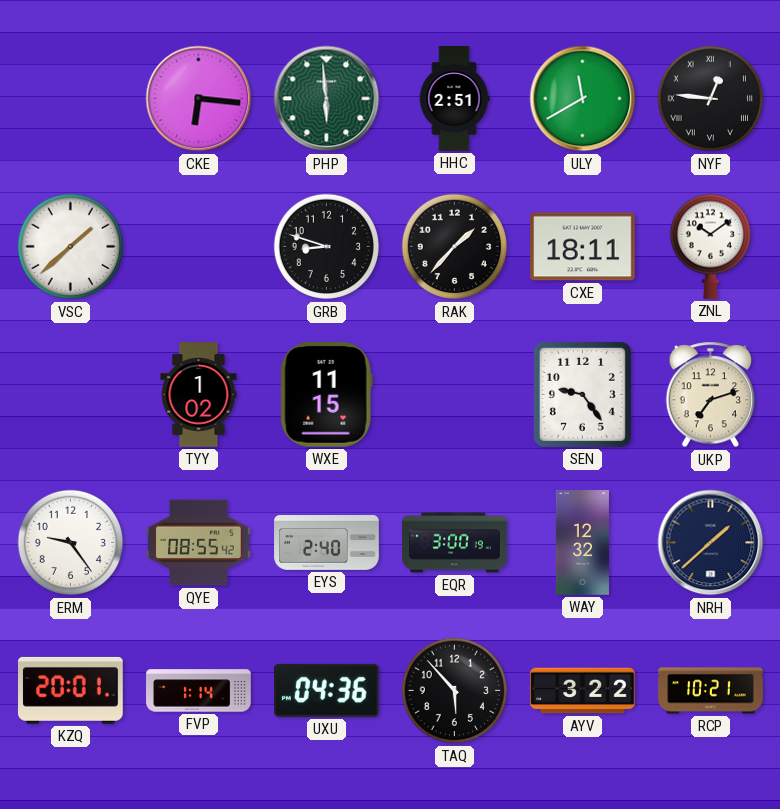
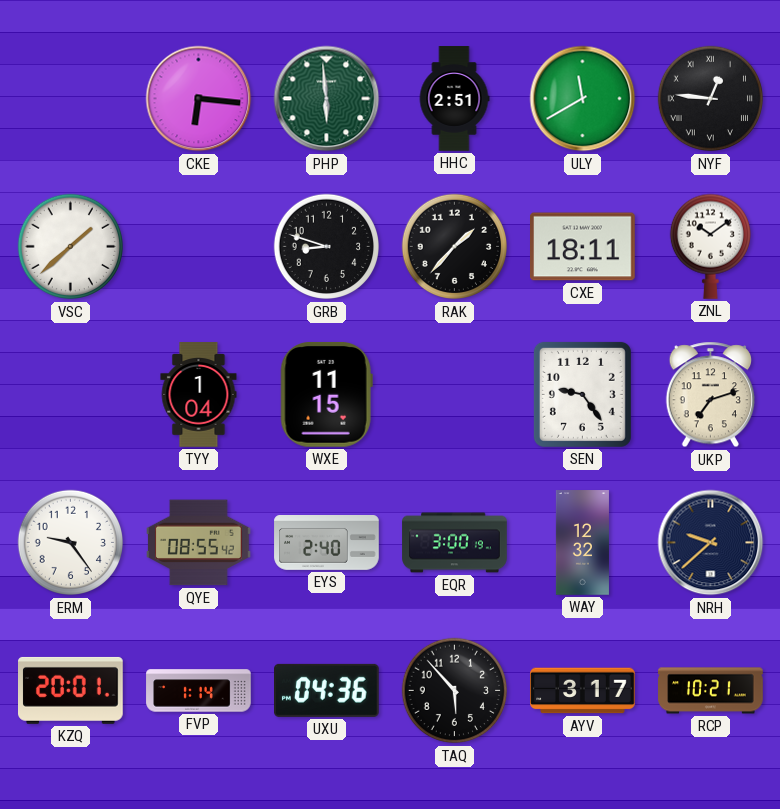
TYY: 1:02 -> 1:04 (199, 395)
NRH: 1:38 -> 9:38 (711, 543)
AYV: 3:22 -> 3:17 (583, 691)
